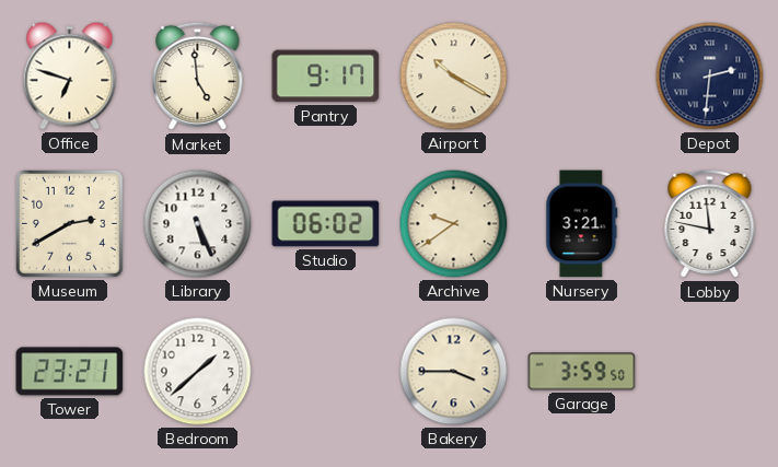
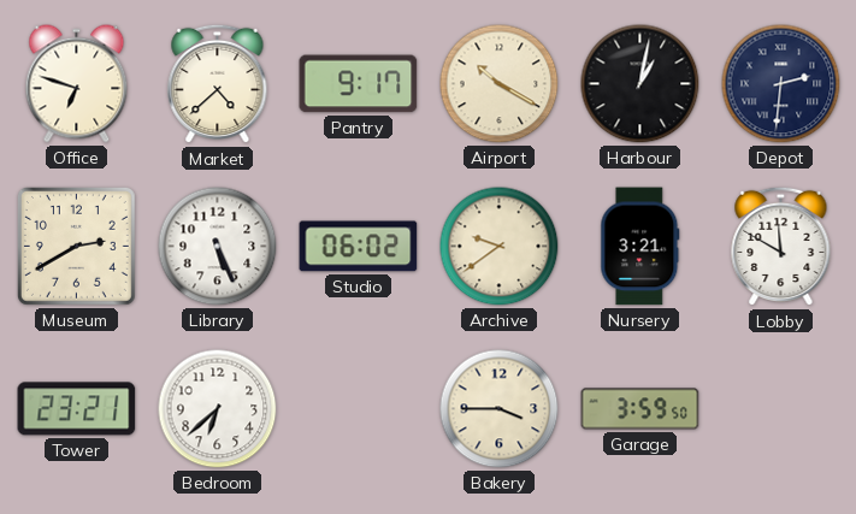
Market: 4:59 -> 4:38 (218, 84)
Harbour: none -> 1:02 (640, 84)
Lobby: 11:47 -> 11:50 (781, 247)
Bedroom: 1:38 -> 6:38 (218, 409)
